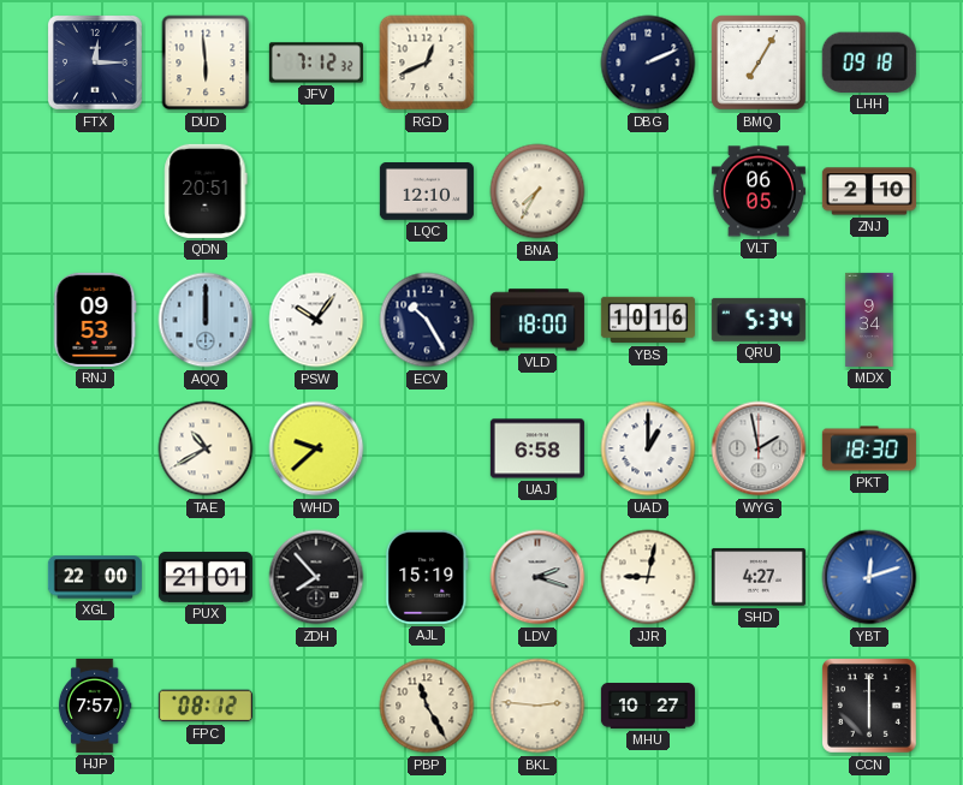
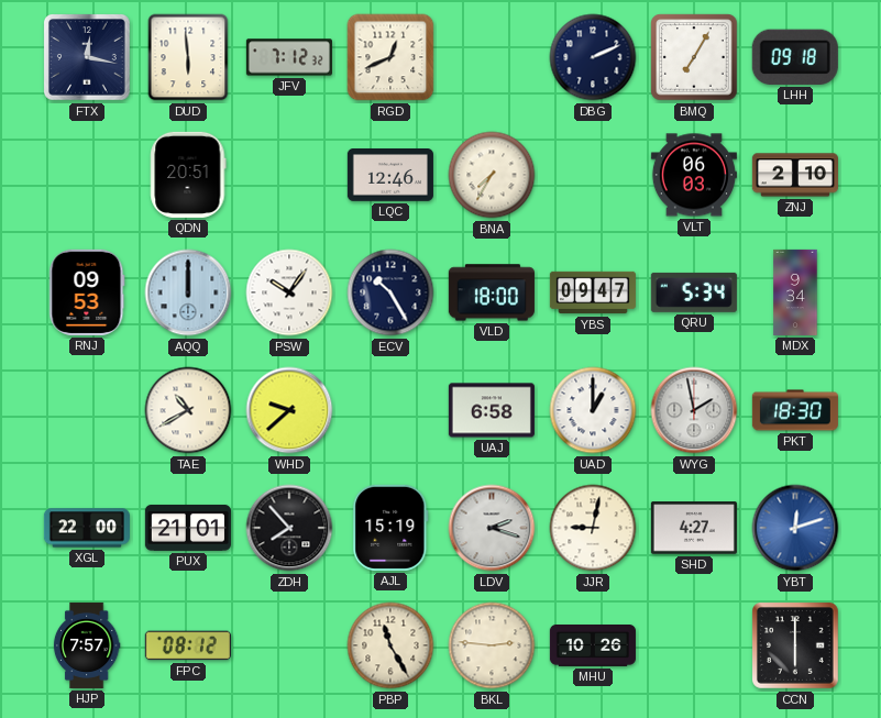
FTX: 12:15 -> 12:17 (88, 58)
LQC: 12:10 -> 12:46 (390, 176)
VLT: 06:05 -> 06:03 (694, 175)
YBS: 10:16 -> 09:47 (593, 292)
MHU: 10:27 -> 10:26 (593, 647)
